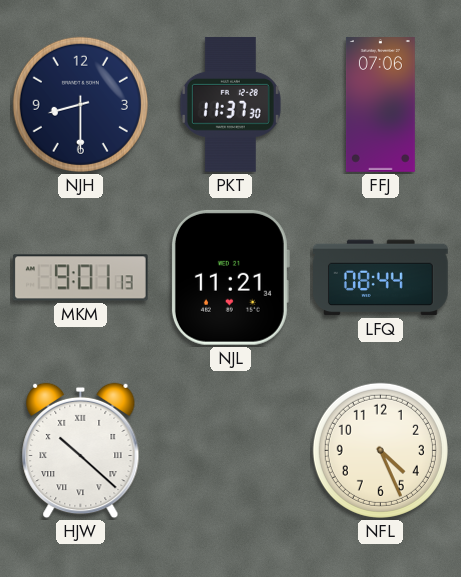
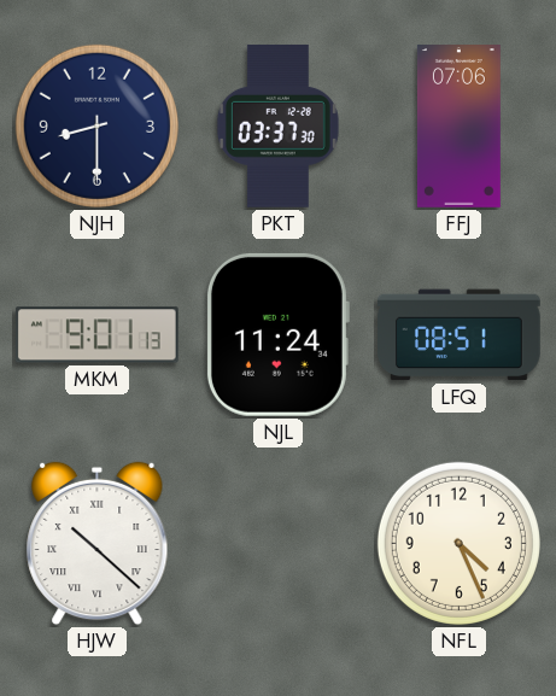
PKT: 11:37 -> 03:37 (277, 125)
NJL: 11:21 -> 11:24 (277, 334)
LFQ: 08:44 -> 08:51 (460, 335)
